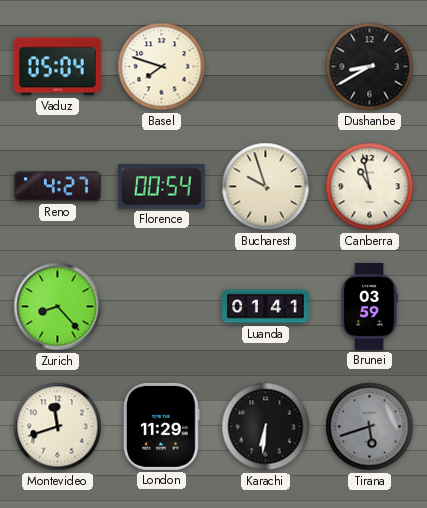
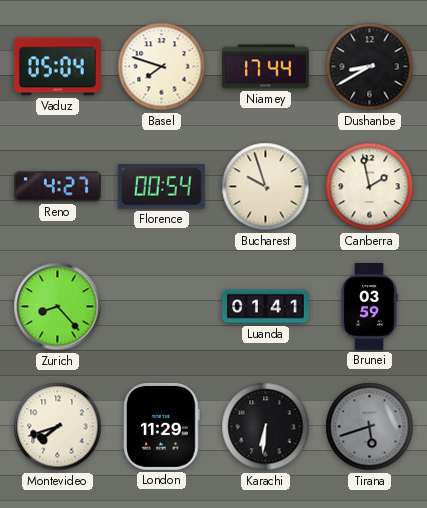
Niamey: none -> 17:44 (265, 67)
Canberra: 10:58 -> 1:58 (370, 187)
Montevideo: 11:42 -> 7:42 (58, 427)
